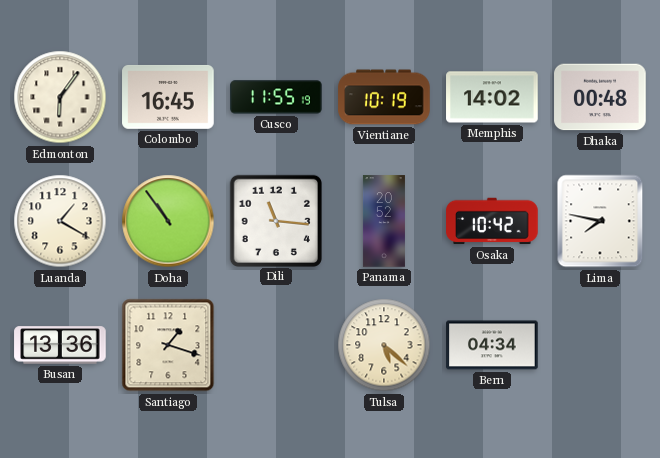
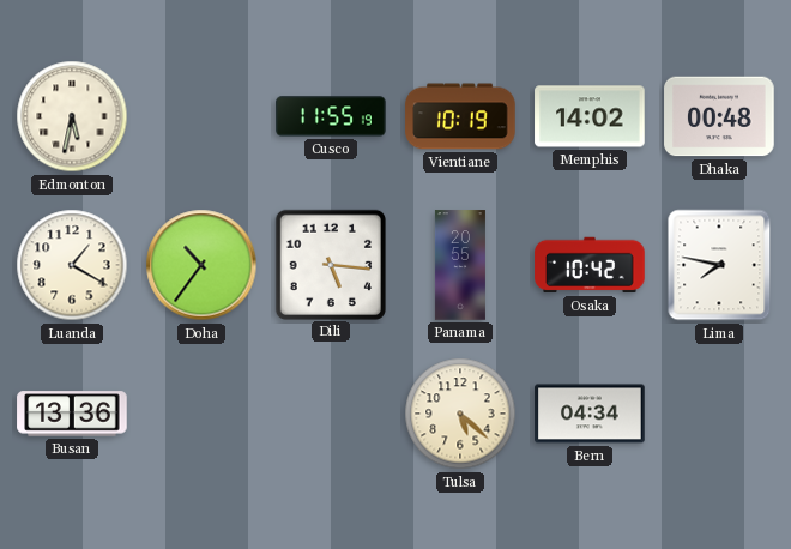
Edmonton: 6:06 -> 5:32 (72, 116)
Colombo: 16:45 -> none (168, 97)
Doha: 10:54 -> 10:36 (201, 265)
Dili: 11:16 -> 5:16 (330, 264)
Panama: 20:52 -> 20:55 (460, 265)
Santiago: 1:18 -> none (168, 345)
